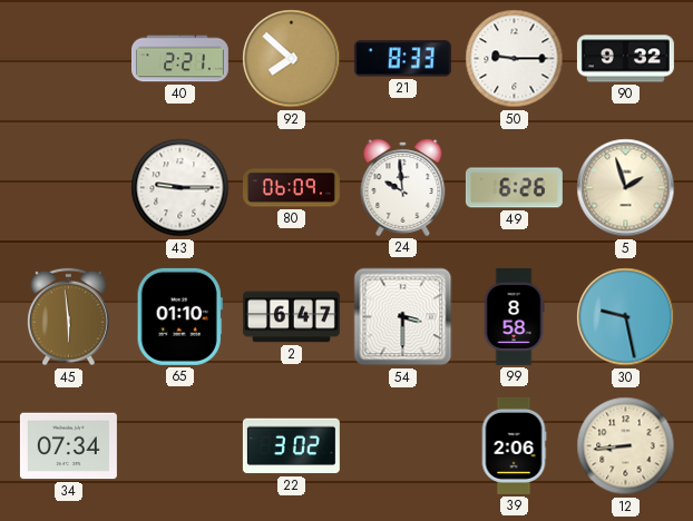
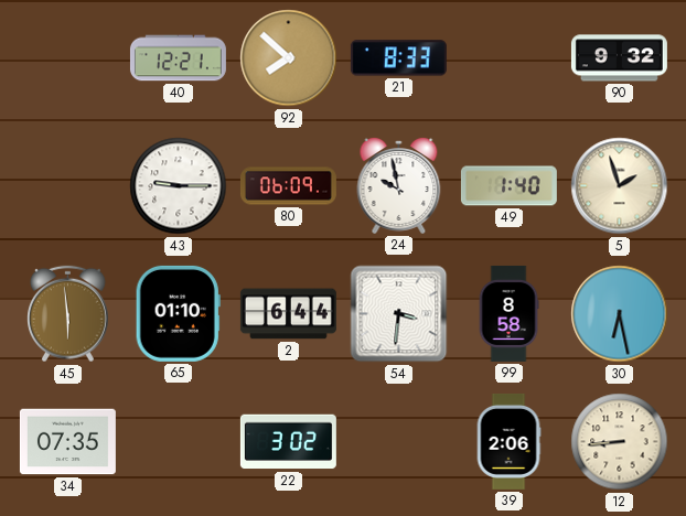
40: 2:21 -> 12:21 (178, 58)
50: 9:15 -> none (515, 59)
24: 9:59 -> 9:58 (399, 186)
49: 6:26 -> 1:40 (508, 186)
2: 6:47 -> 6:44 (288, 314)
54: 3:30 -> 3:31 (399, 314)
30: 9:28 -> 6:28 (620, 314)
34: 07:34 -> 07:35 (67, 442)
